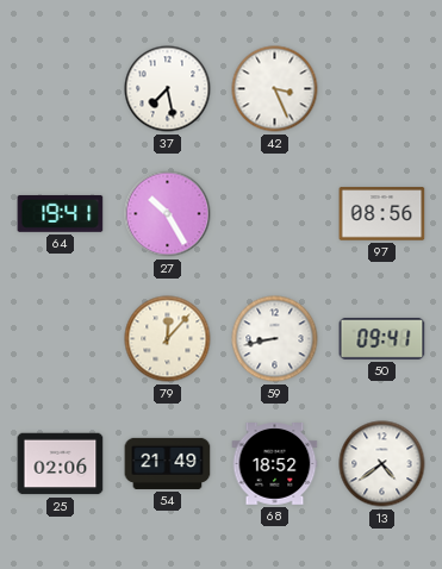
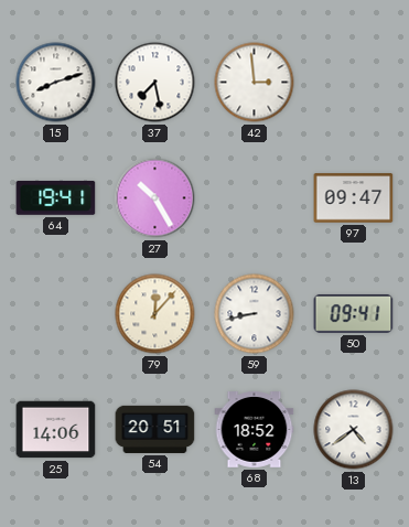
15: none -> 8:12 (56, 83)
42: 3:26 -> 2:59 (255, 83)
97: 08:56 -> 09:47 (354, 198)
25: 02:06 -> 14:06 (56, 430)
54: 21:49 -> 20:51 (155, 429)
